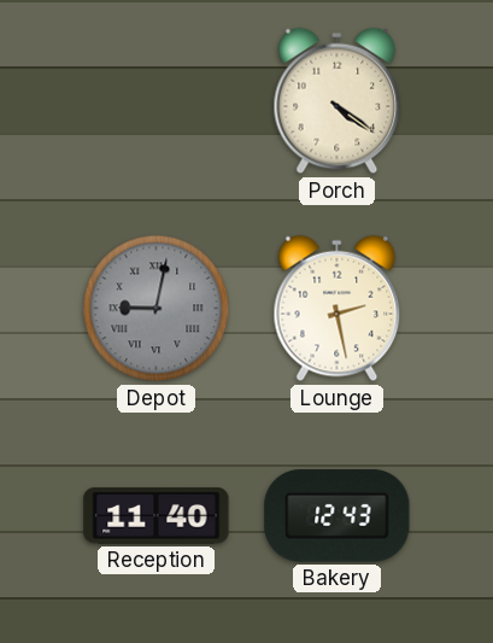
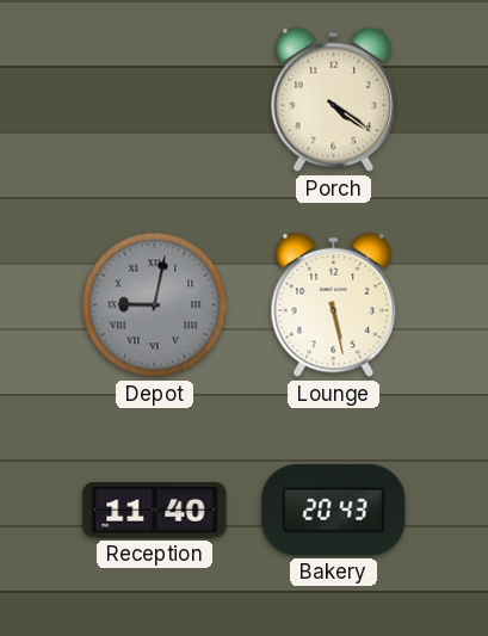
Lounge: 2:28 -> 5:28 (334, 305)
Bakery: 12:43 -> 20:43 (334, 511)
